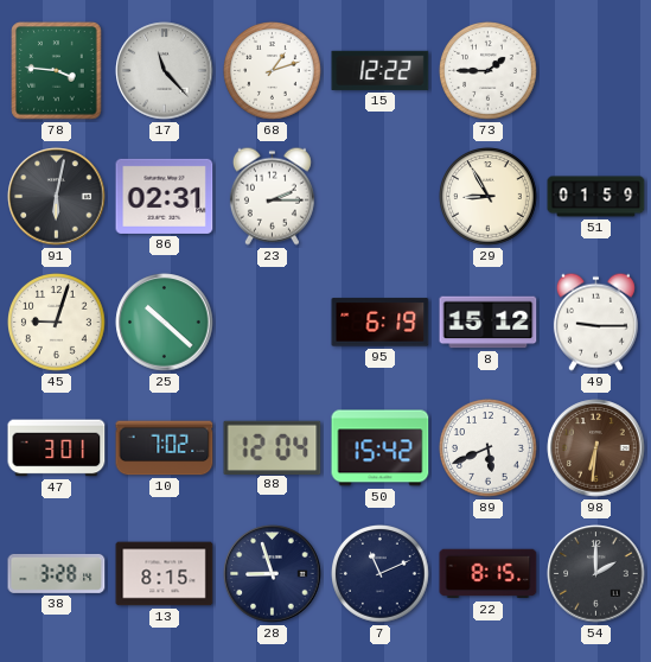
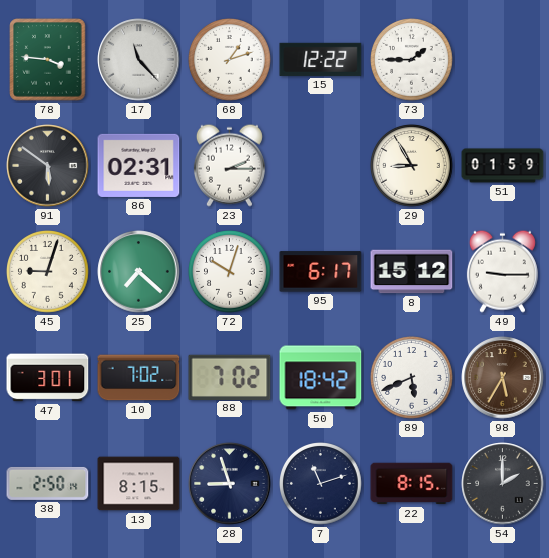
91: 6:02 -> 5:51 (48, 166)
25: 10:22 -> 7:22 (139, 272)
72: none -> 10:03 (230, 272)
95: 6:19 -> 6:17 (321, 272)
88: 12:04 -> 7:02 (230, 377)
50: 15:42 -> 18:42 (321, 378)
98: 6:31 -> 5:35 (503, 378)
38: 3:28 -> 2:50 (48, 483)
7: 11:11 -> 11:12 (321, 484)
